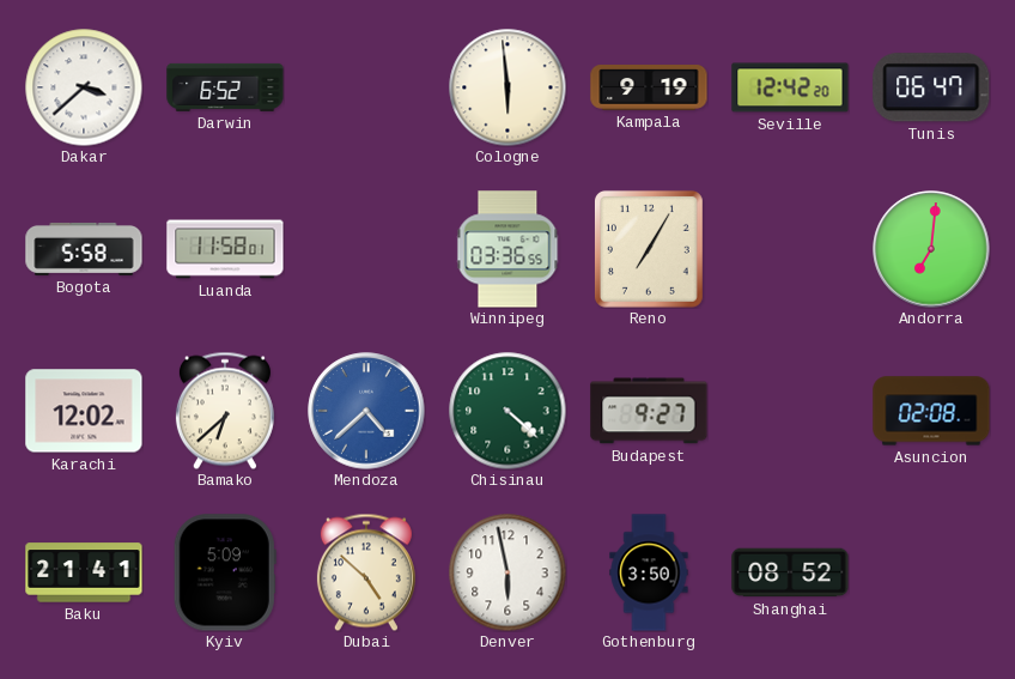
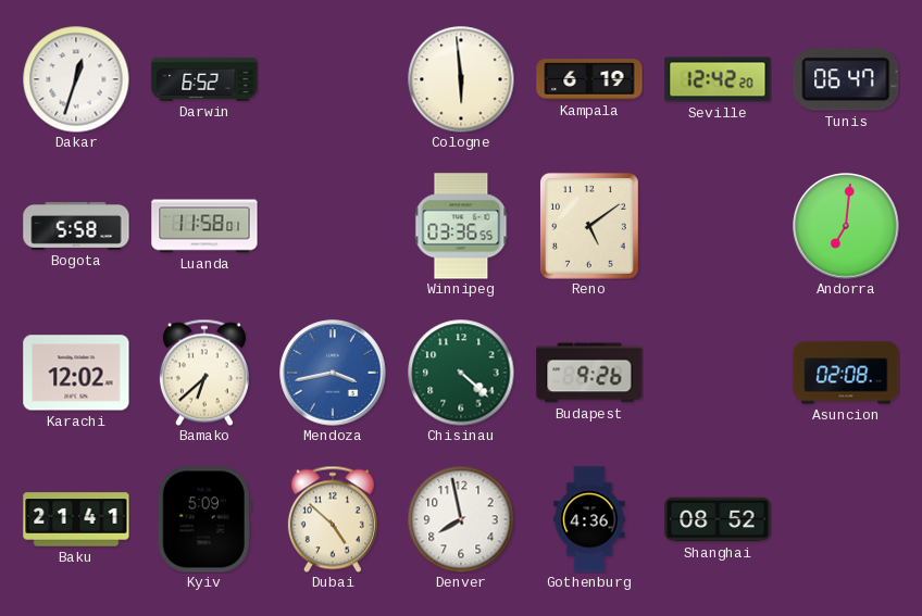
Dakar: 3:38 -> 12:33 (76, 79)
Kampala: 9:19 -> 6:19 (589, 80)
Reno: 7:05 -> 5:09 (589, 226)
Mendoza: 4:38 -> 3:43 (333, 373)
Budapest: 9:27 -> 9:26 (589, 373)
Denver: 5:58 -> 7:58 (461, 519)
Gothenburg: 3:50 -> 4:36 (589, 519)
